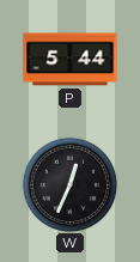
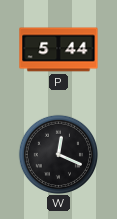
W: 12:34 -> 12:19 (58, 154)
